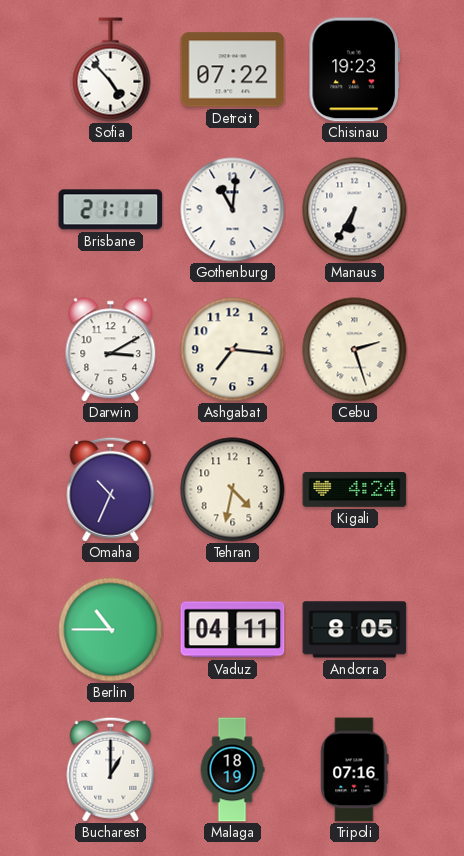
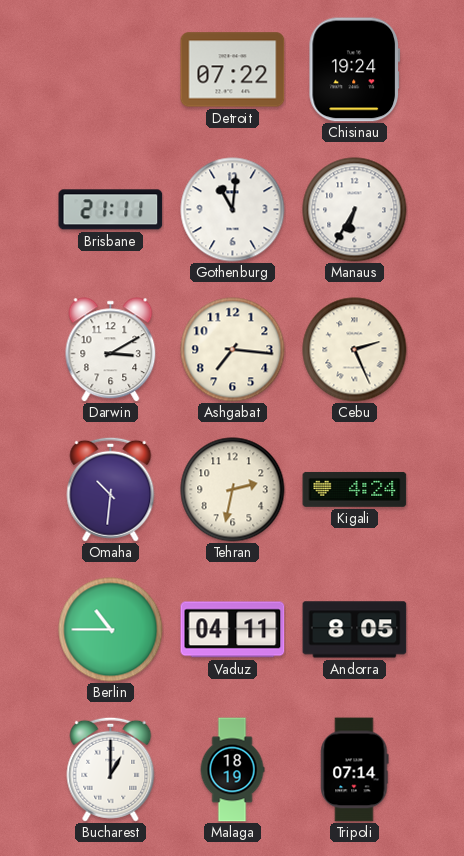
Sofia: 4:53 -> none (111, 70)
Chisinau: 19:23 -> 19:24 (354, 70)
Cebu: 2:27 -> 2:26 (355, 350)
Omaha: 10:34 -> 10:31 (111, 489)
Tehran: 4:32 -> 2:32 (233, 490)
Tripoli: 07:16 -> 07:14 (355, 770)
